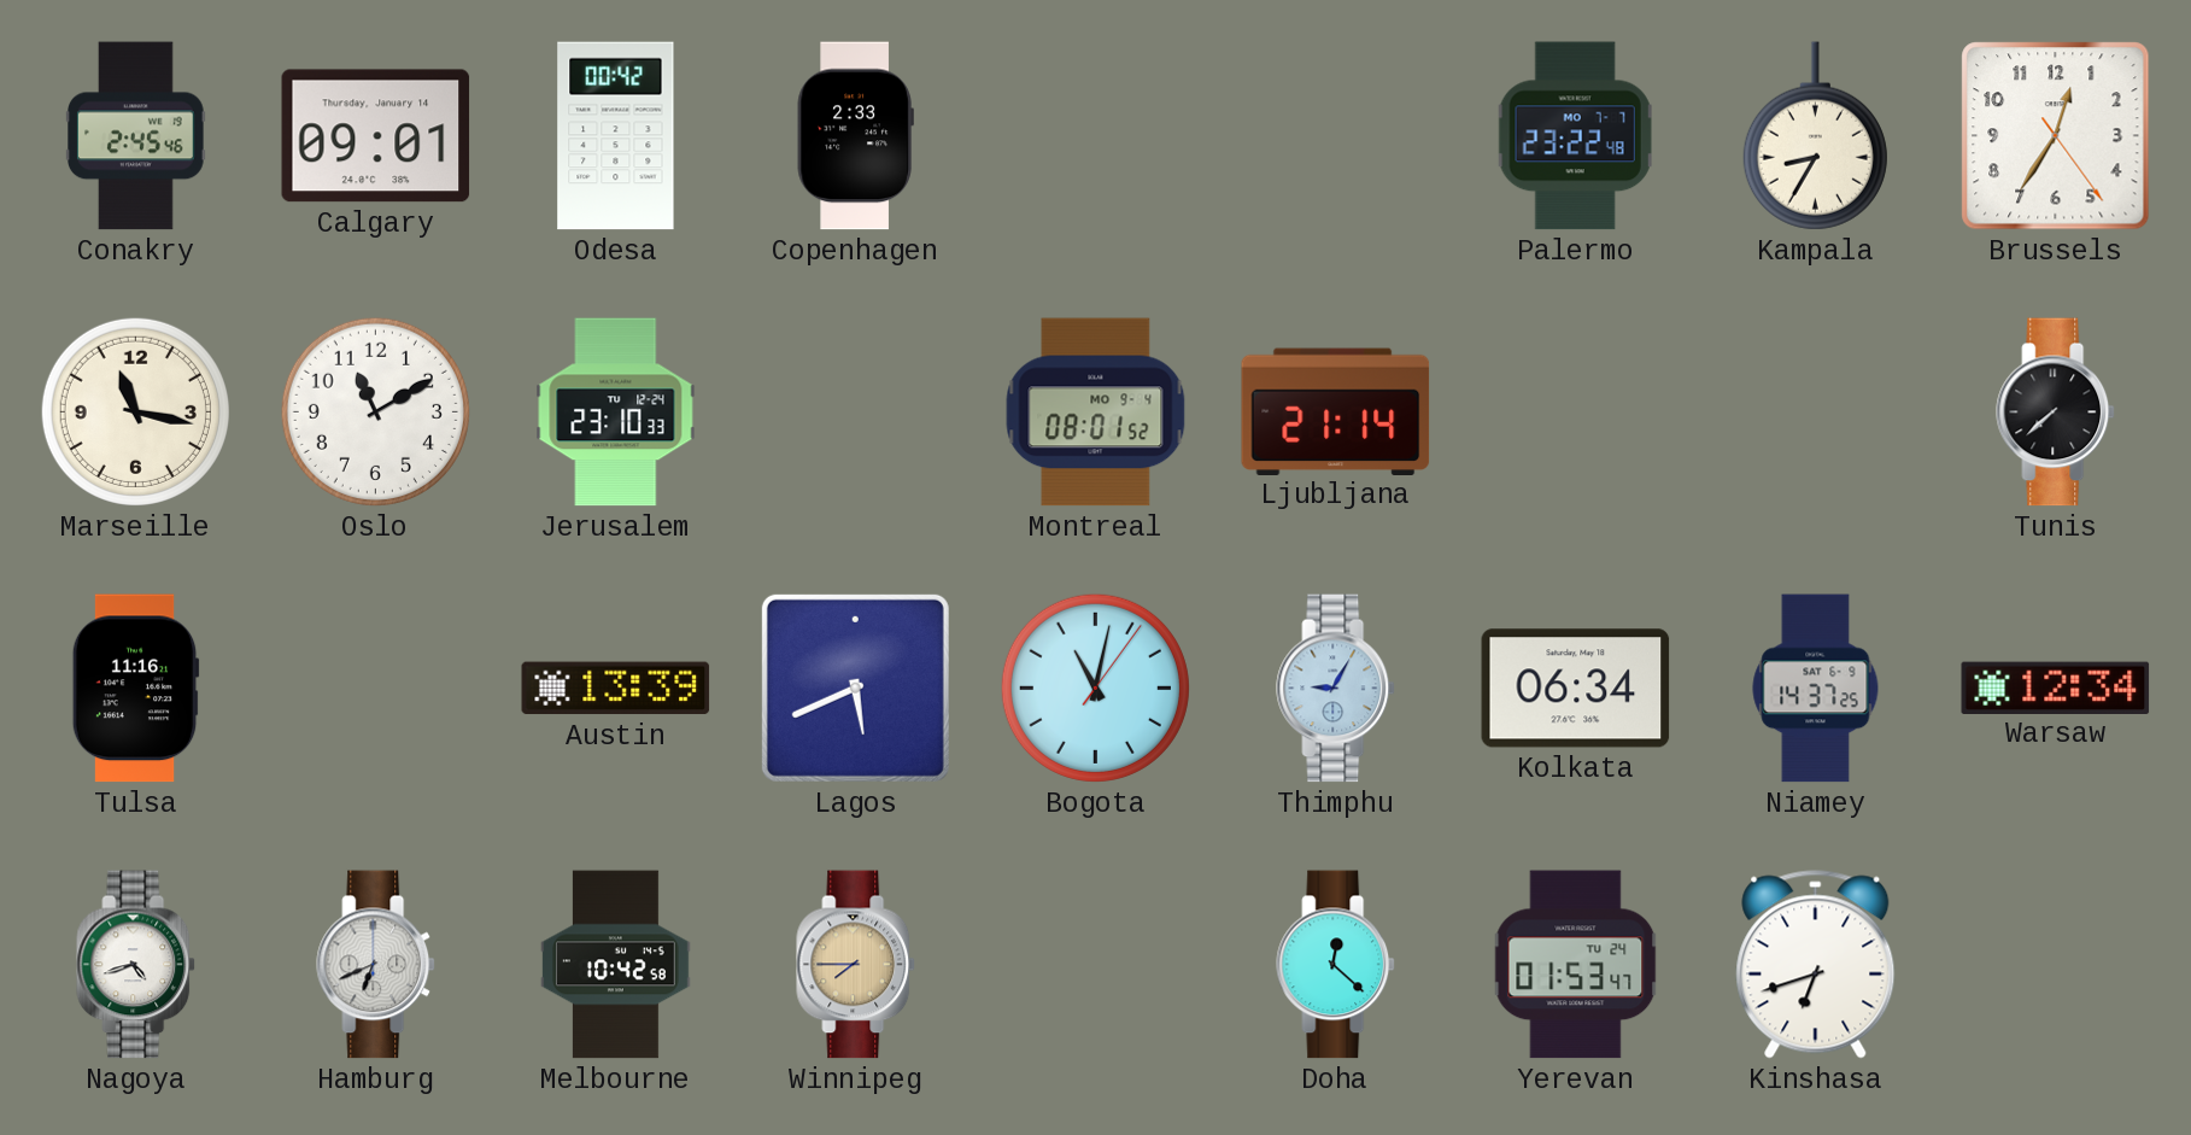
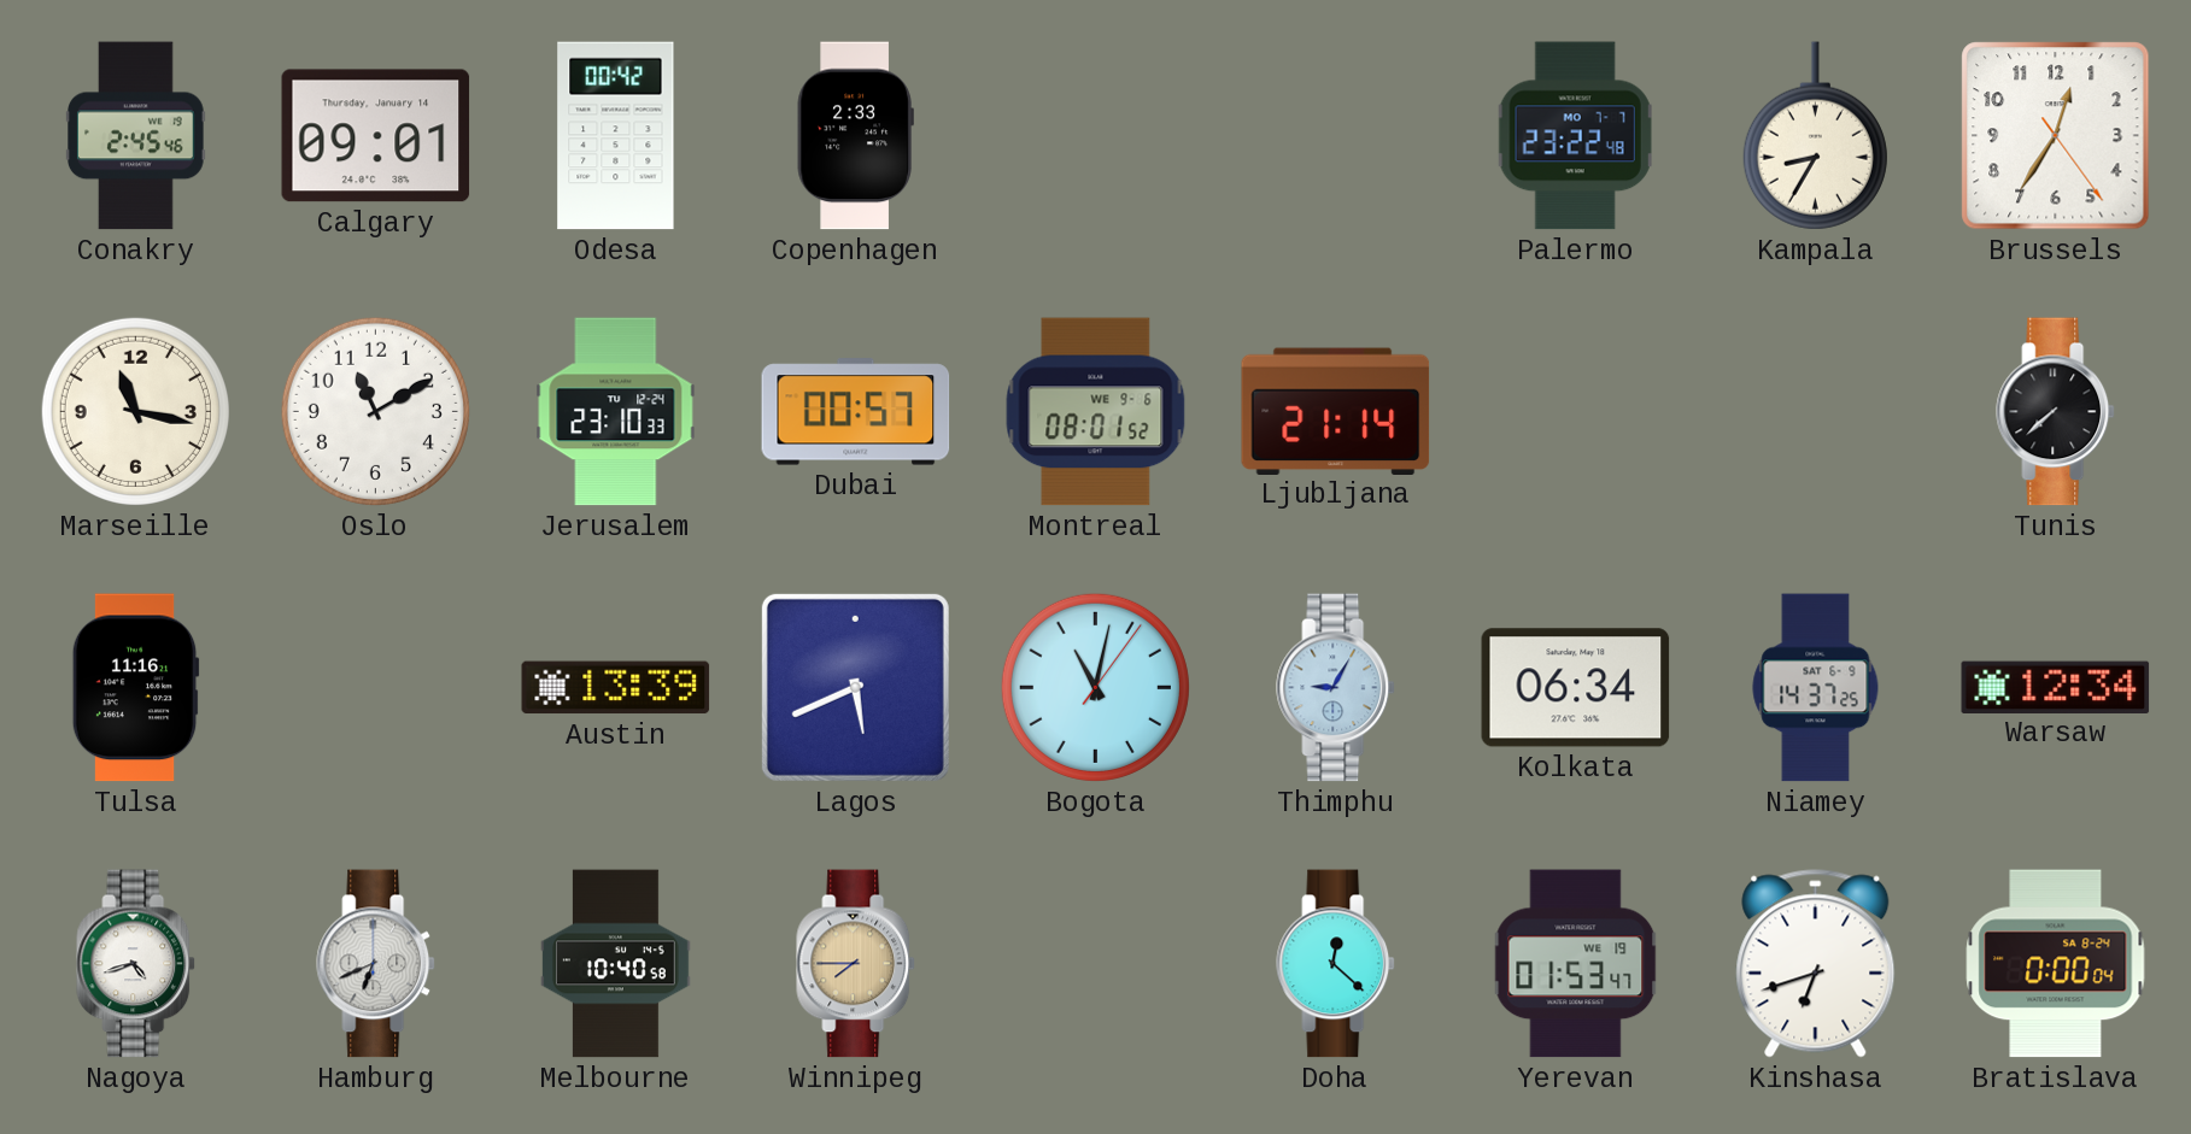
Dubai: none -> 00:57 (856, 412)
Montreal date: MO 9-4 -> WE 9-6 (1096, 412)
Melbourne: 10:42 -> 10:40 (616, 964)
Yerevan date: TU 24 -> WE 19 (1576, 964)
Bratislava: none -> 0:00 (2056, 964)
